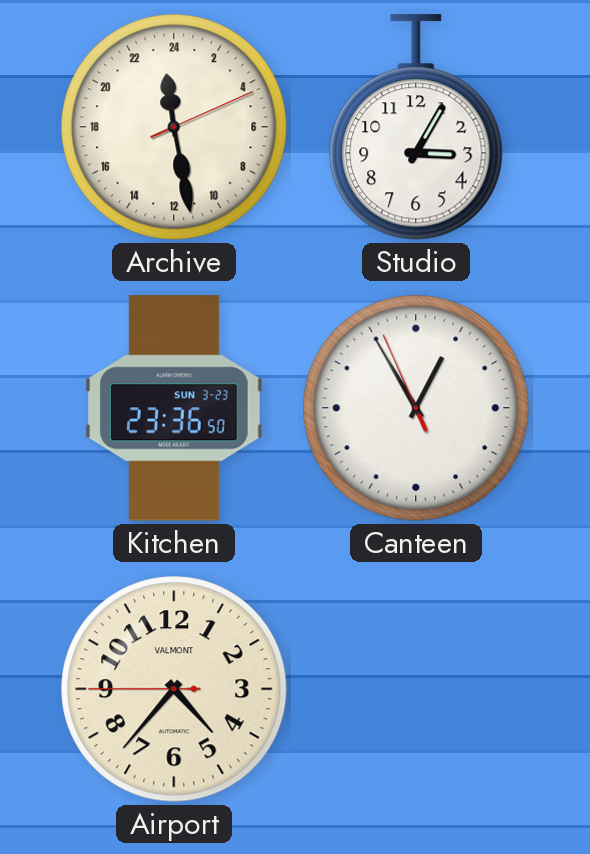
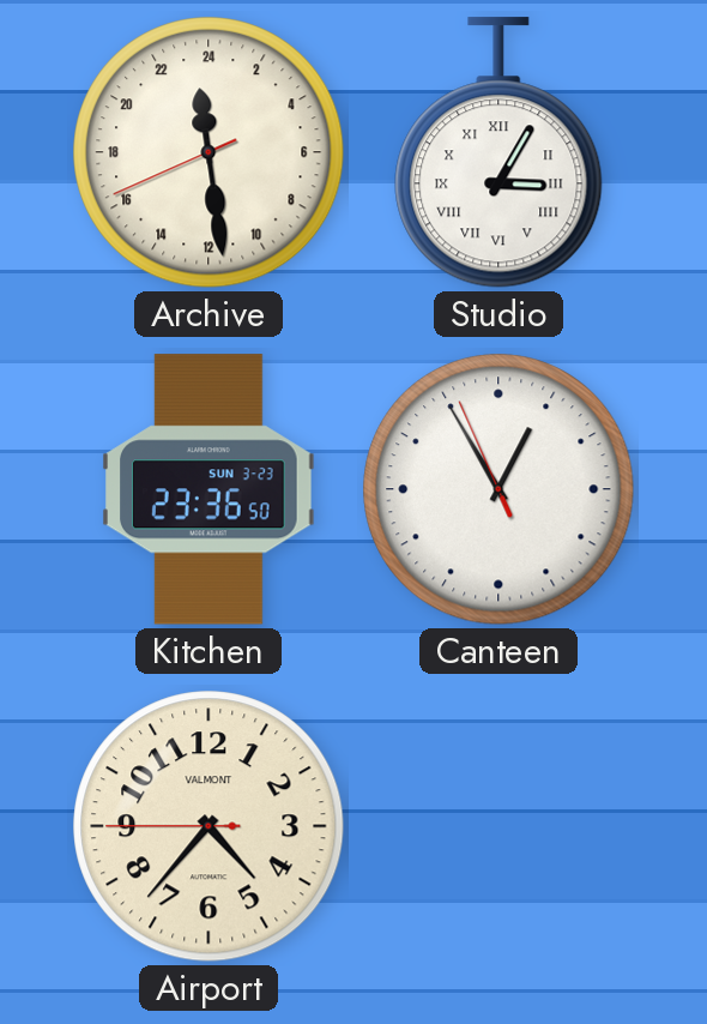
Archive: 23:28:11 -> 23:28:41 (209, 152)
Studio numerals: Arabic -> Roman (498, 152)
